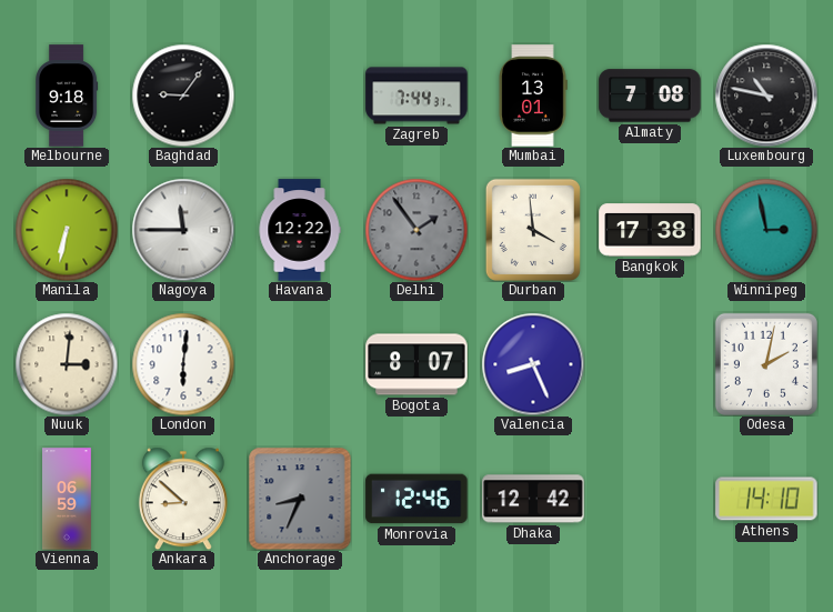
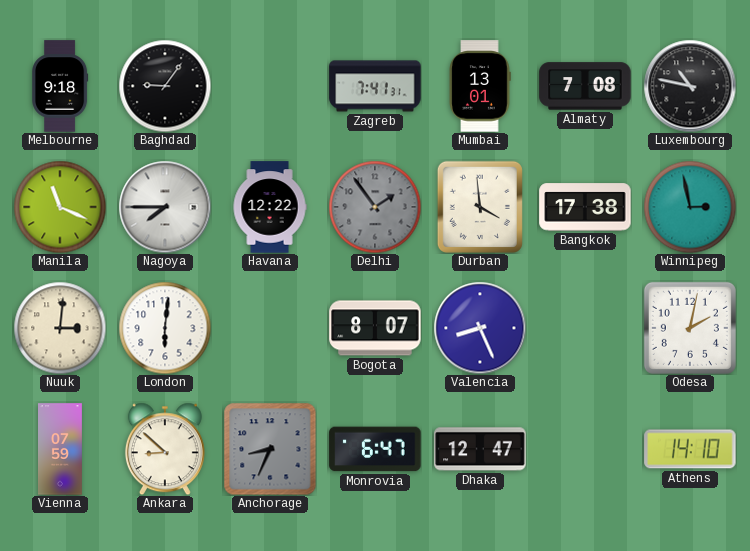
Zagreb: 7:44 -> 7:41 (375, 86)
Manila: 6:32 -> 11:19 (60, 207)
Nagoya: 11:45 -> 7:45 (165, 207)
Vienna: 06:59 -> 07:59 (61, 449)
Monrovia: 12:46 -> 6:47 (375, 449)
Dhaka: 12:42 -> 12:47 (480, 449)
